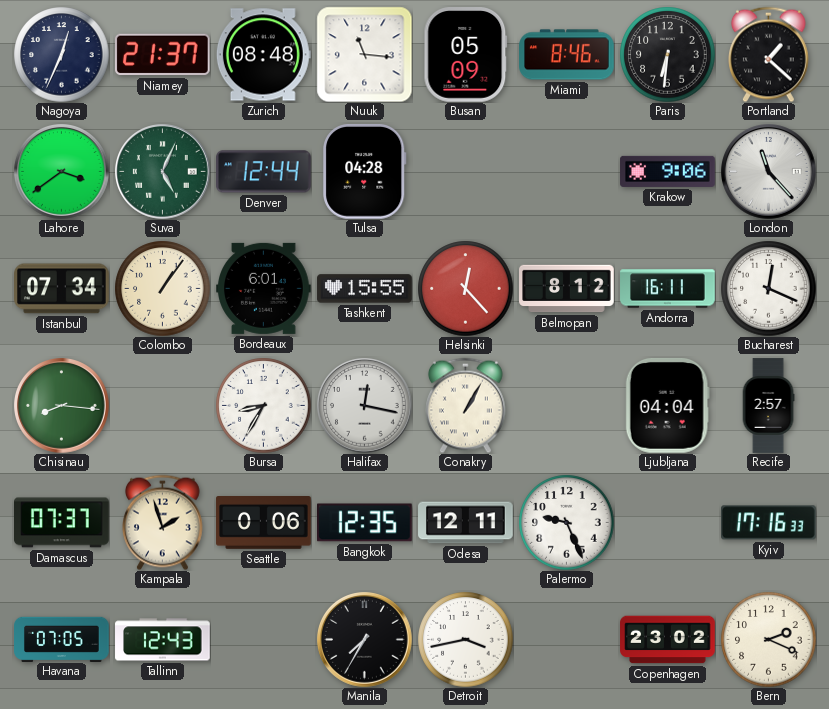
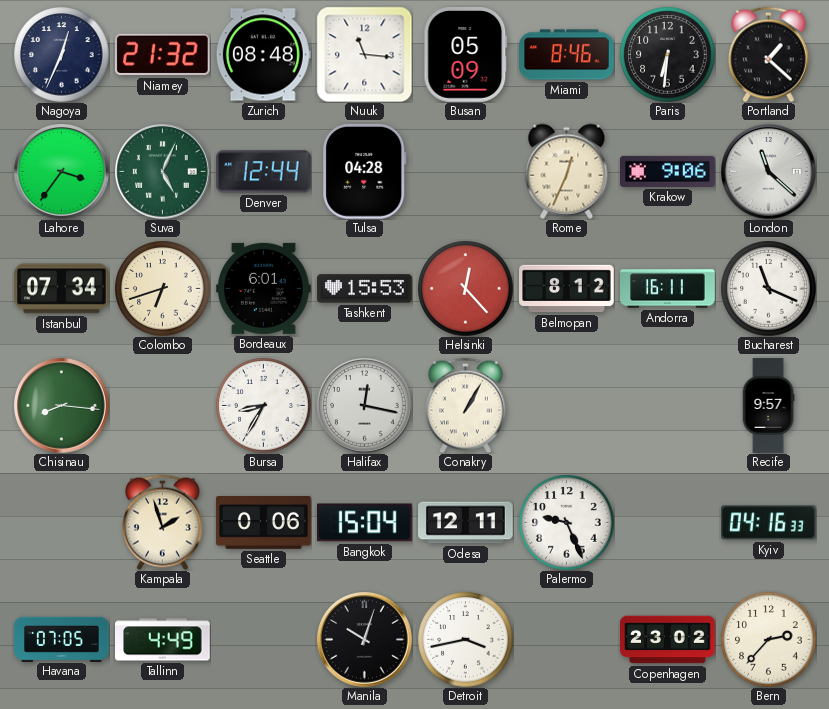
Niamey: 21:37 -> 21:32 (162, 55)
Lahore: 3:39 -> 3:36 (62, 172)
Rome: none -> 12:34 (567, 171)
London: 11:23 -> 11:22 (769, 172)
Colombo: 1:06 -> 6:42 (162, 288)
Tashkent: 15:55 -> 15:53 (365, 289)
Bucharest: 12:19 -> 11:19 (768, 288)
Ljubljana: 04:04 -> none (667, 406)
Recife: 2:57 -> 9:57 (768, 406)
Damascus: 07:37 -> none (62, 523)
Bangkok: 12:35 -> 15:04 (365, 523)
Kyiv: 17:16 -> 04:16 (769, 523)
Tallinn: 12:43 -> 4:49 (163, 640)
Manila: 7:35 -> 10:03 (365, 640)
Bern: 2:19 -> 2:37 (768, 639)
